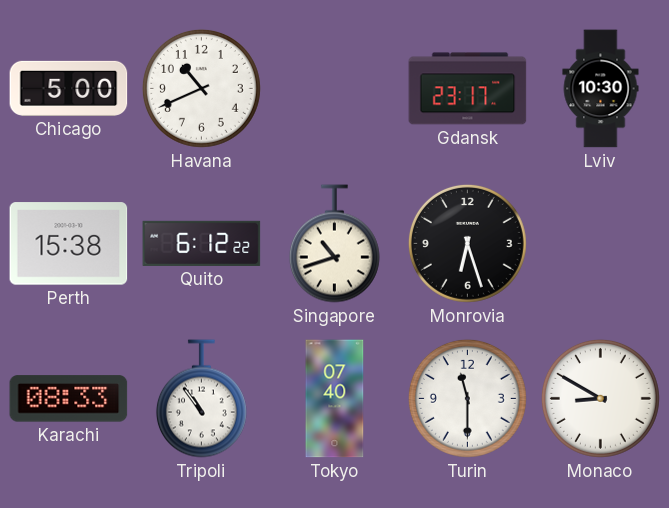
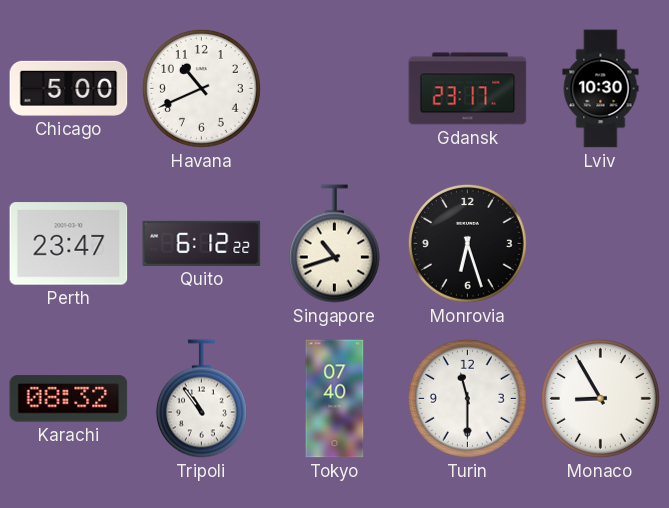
Perth: 15:38 -> 23:47 (69, 244)
Karachi: 08:33 -> 08:32 (69, 399)
Monaco: 8:50 -> 8:55 (600, 398)
